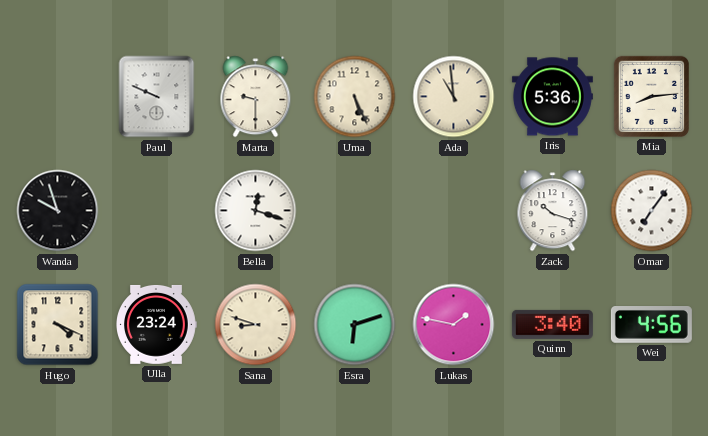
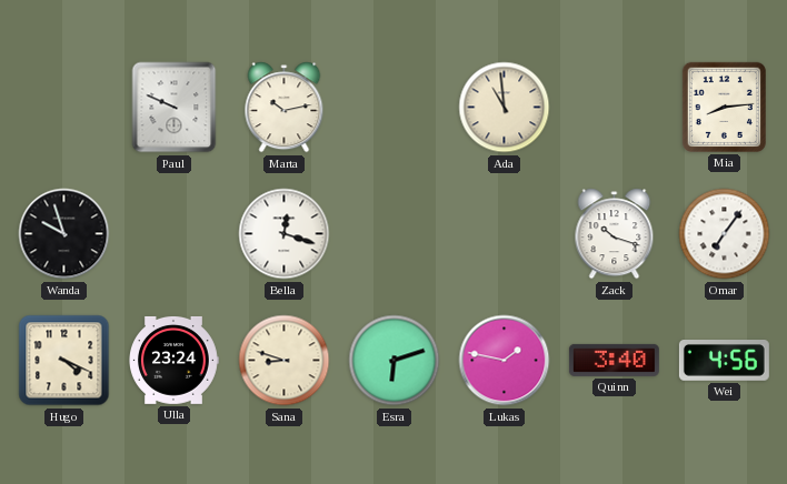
Marta: 9:30 -> 10:13 (285, 108)
Uma: 5:26 -> none (355, 97)
Iris: 5:36 -> none (552, 97)
